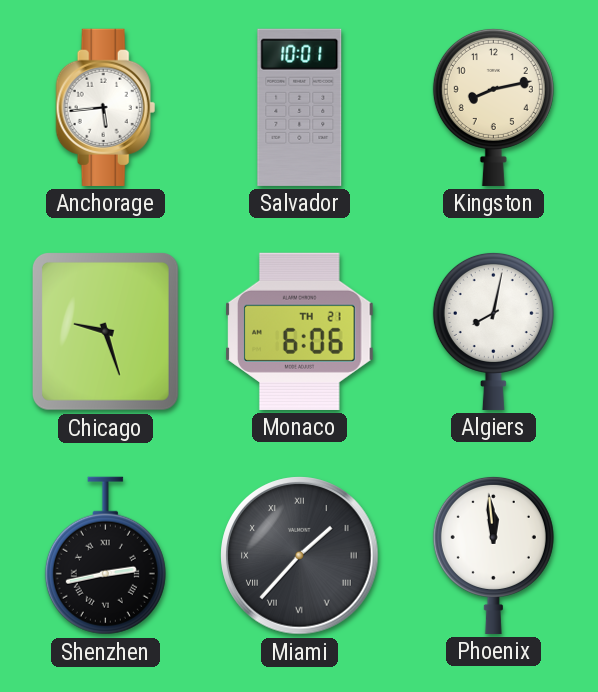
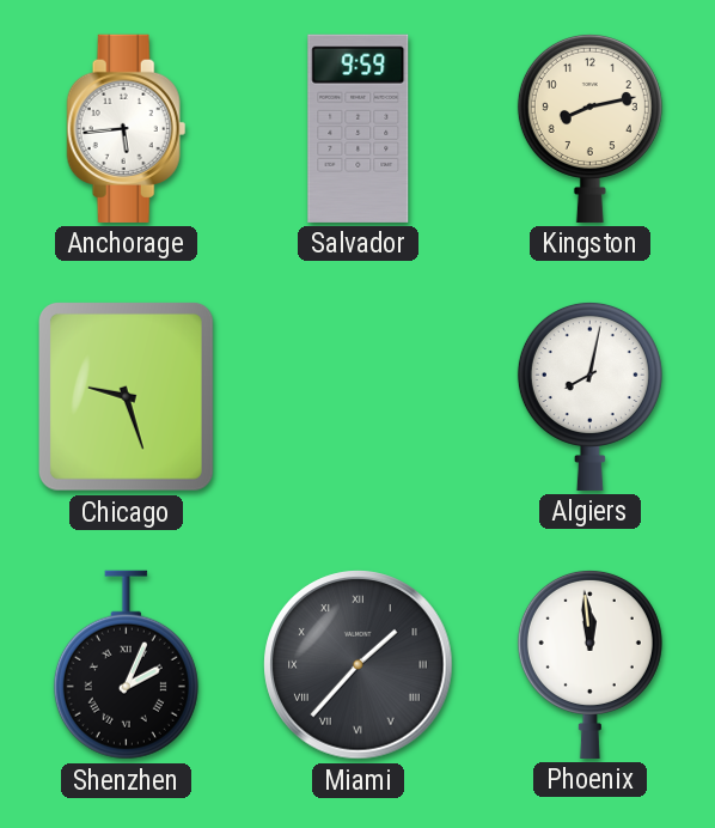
Salvador: 10:01 -> 9:59 (359, 128)
Monaco: 6:06 -> none (300, 331)
Shenzhen: 2:43 -> 2:04 (126, 665)
